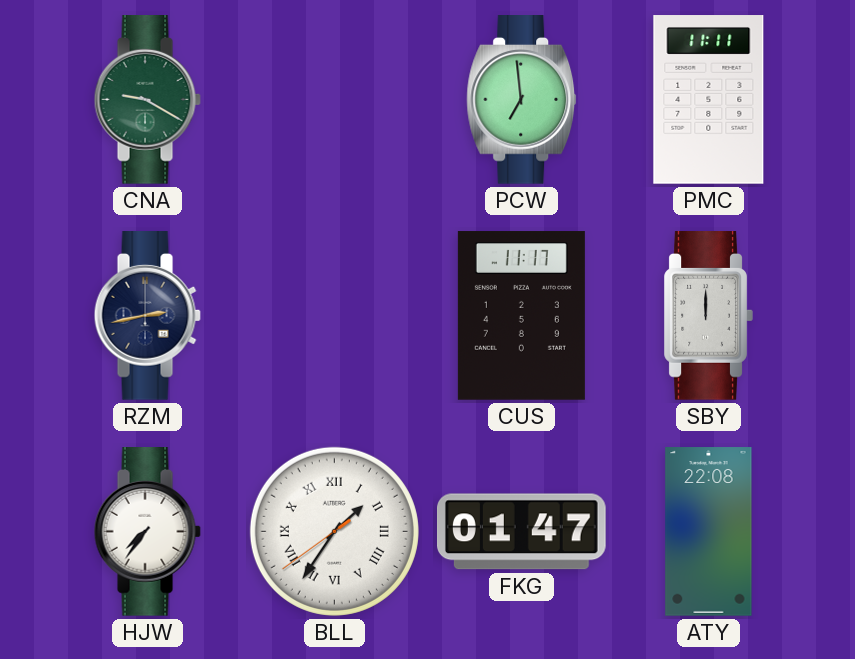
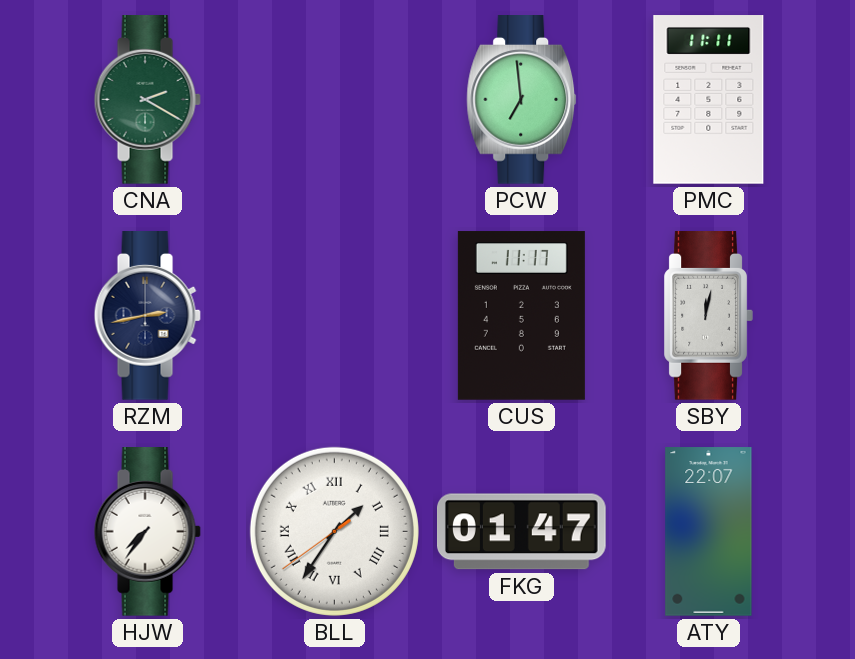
CNA: 9:20 -> 2:20 (147, 100)
SBY: 12:00 -> 12:02 (708, 316)
ATY: 22:08 -> 22:07 (709, 532)
